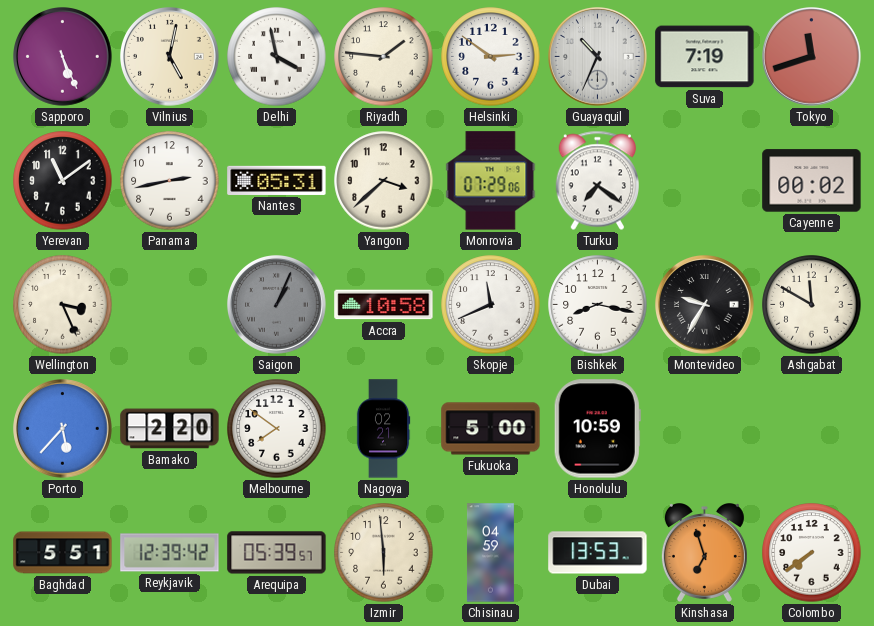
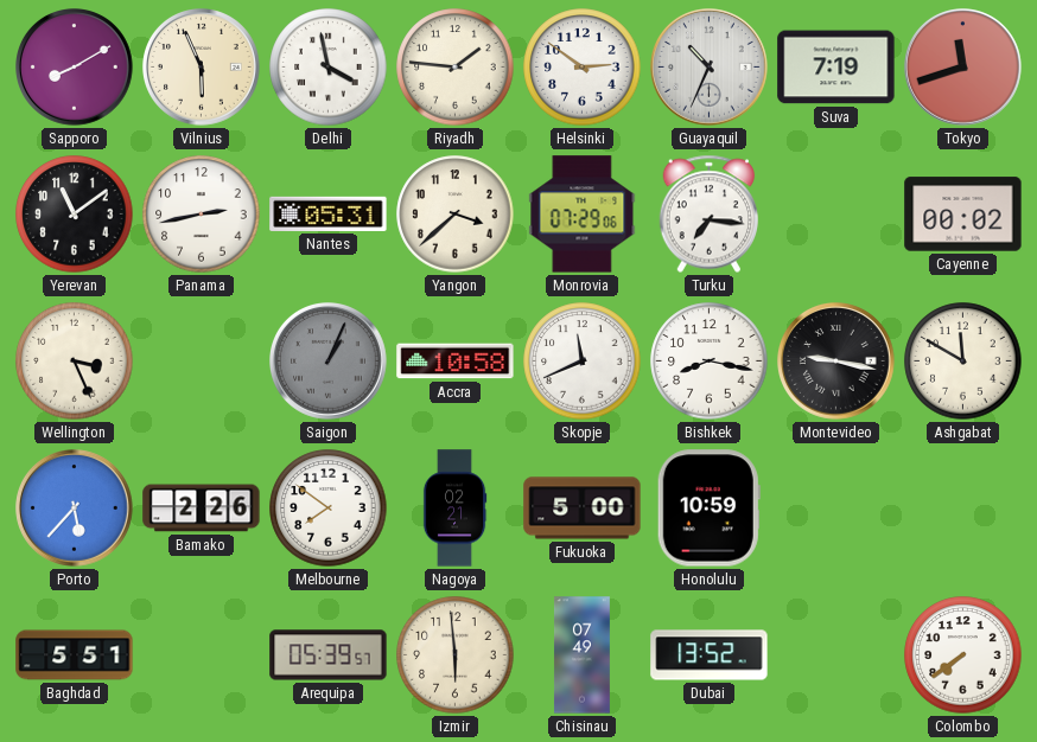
Sapporo: 5:26 -> 8:10 (75, 68)
Vilnius: 5:02 -> 5:56 (202, 68)
Turku: 7:21 -> 7:16 (708, 215)
Montevideo: 9:35 -> 9:17 (836, 362)
Bamako: 2:20 -> 2:26 (202, 508)
Reykjavik: 12:39 -> none (170, 553)
Chisinau: 04:59 -> 07:49 (583, 655)
Dubai: 13:53 -> 13:52 (710, 655)
Kinshasa: 6:57 -> none (704, 553)
